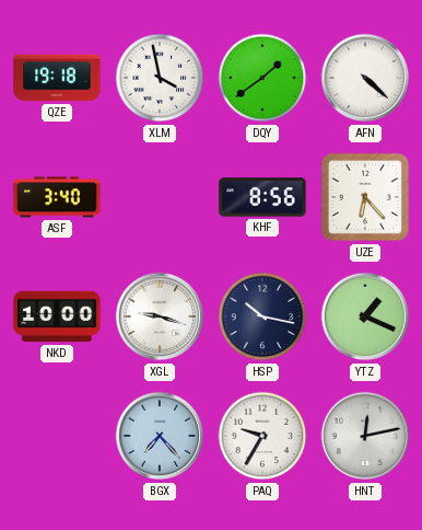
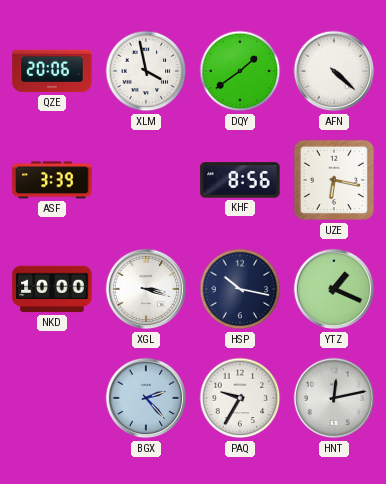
QZE: 19:18 -> 20:06 (52, 71)
ASF: 3:40 -> 3:39 (52, 180)
UZE: 6:23 -> 6:17 (334, 180)
XGL: 9:18 -> 3:18 (146, 289)
BGX: 7:23 -> 2:23 (146, 398)
